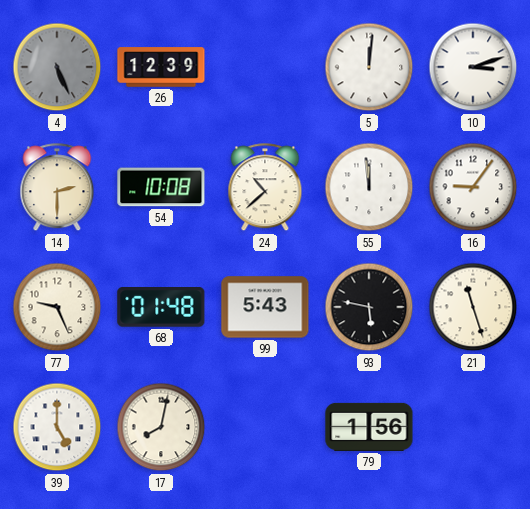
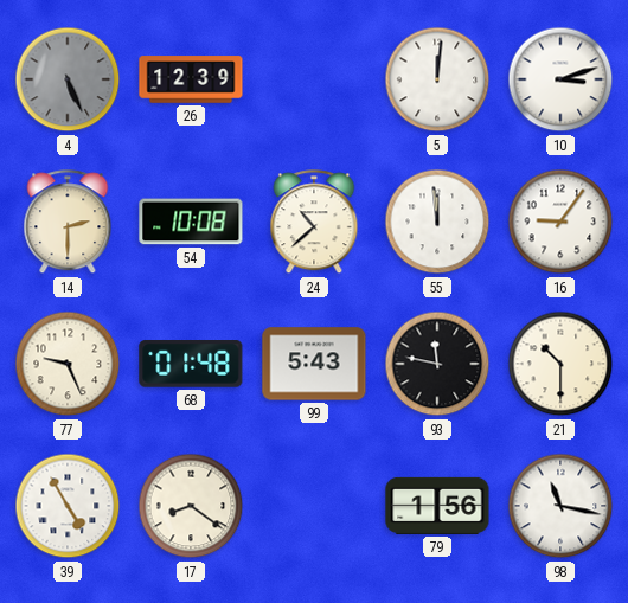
93: 5:47 -> 11:47 (437, 364)
21: 11:27 -> 10:30 (560, 364)
39: 5:00 -> 4:55 (68, 506)
17: 8:02 -> 8:21 (191, 506)
98: none -> 11:17 (560, 506)
